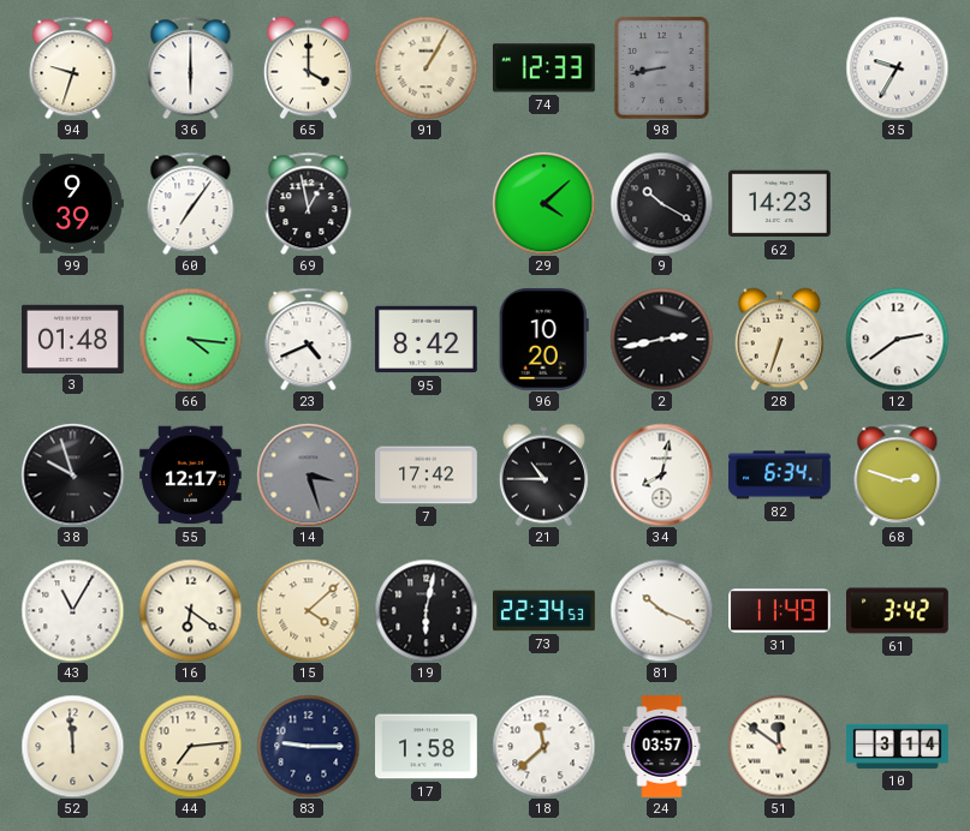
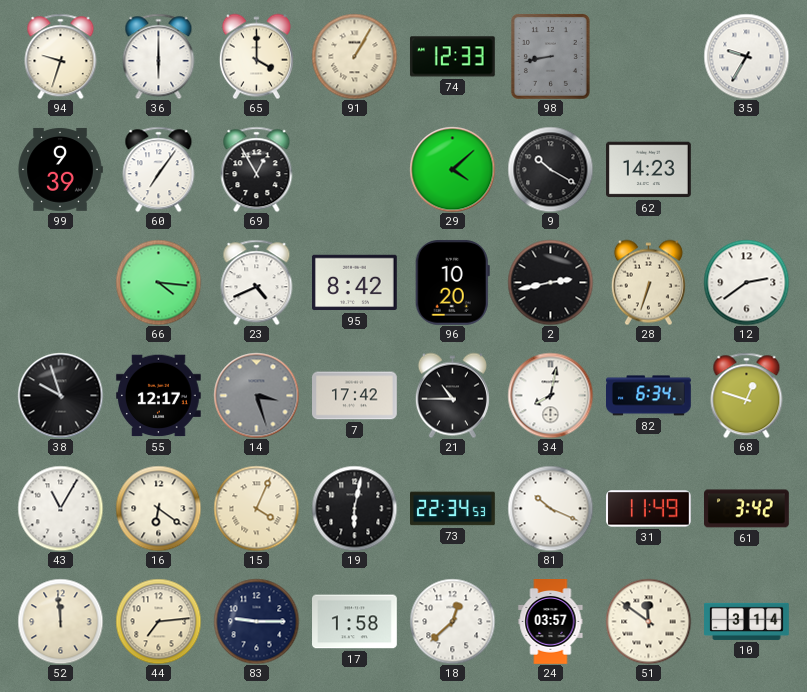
69: 12:58 -> 12:55 (257, 169)
3: 01:48 -> none (73, 339)
68: 2:48 -> 12:48 (747, 395)
15: 4:08 -> 4:04 (256, 508)
18: 11:38 -> 12:38 (452, 621)
